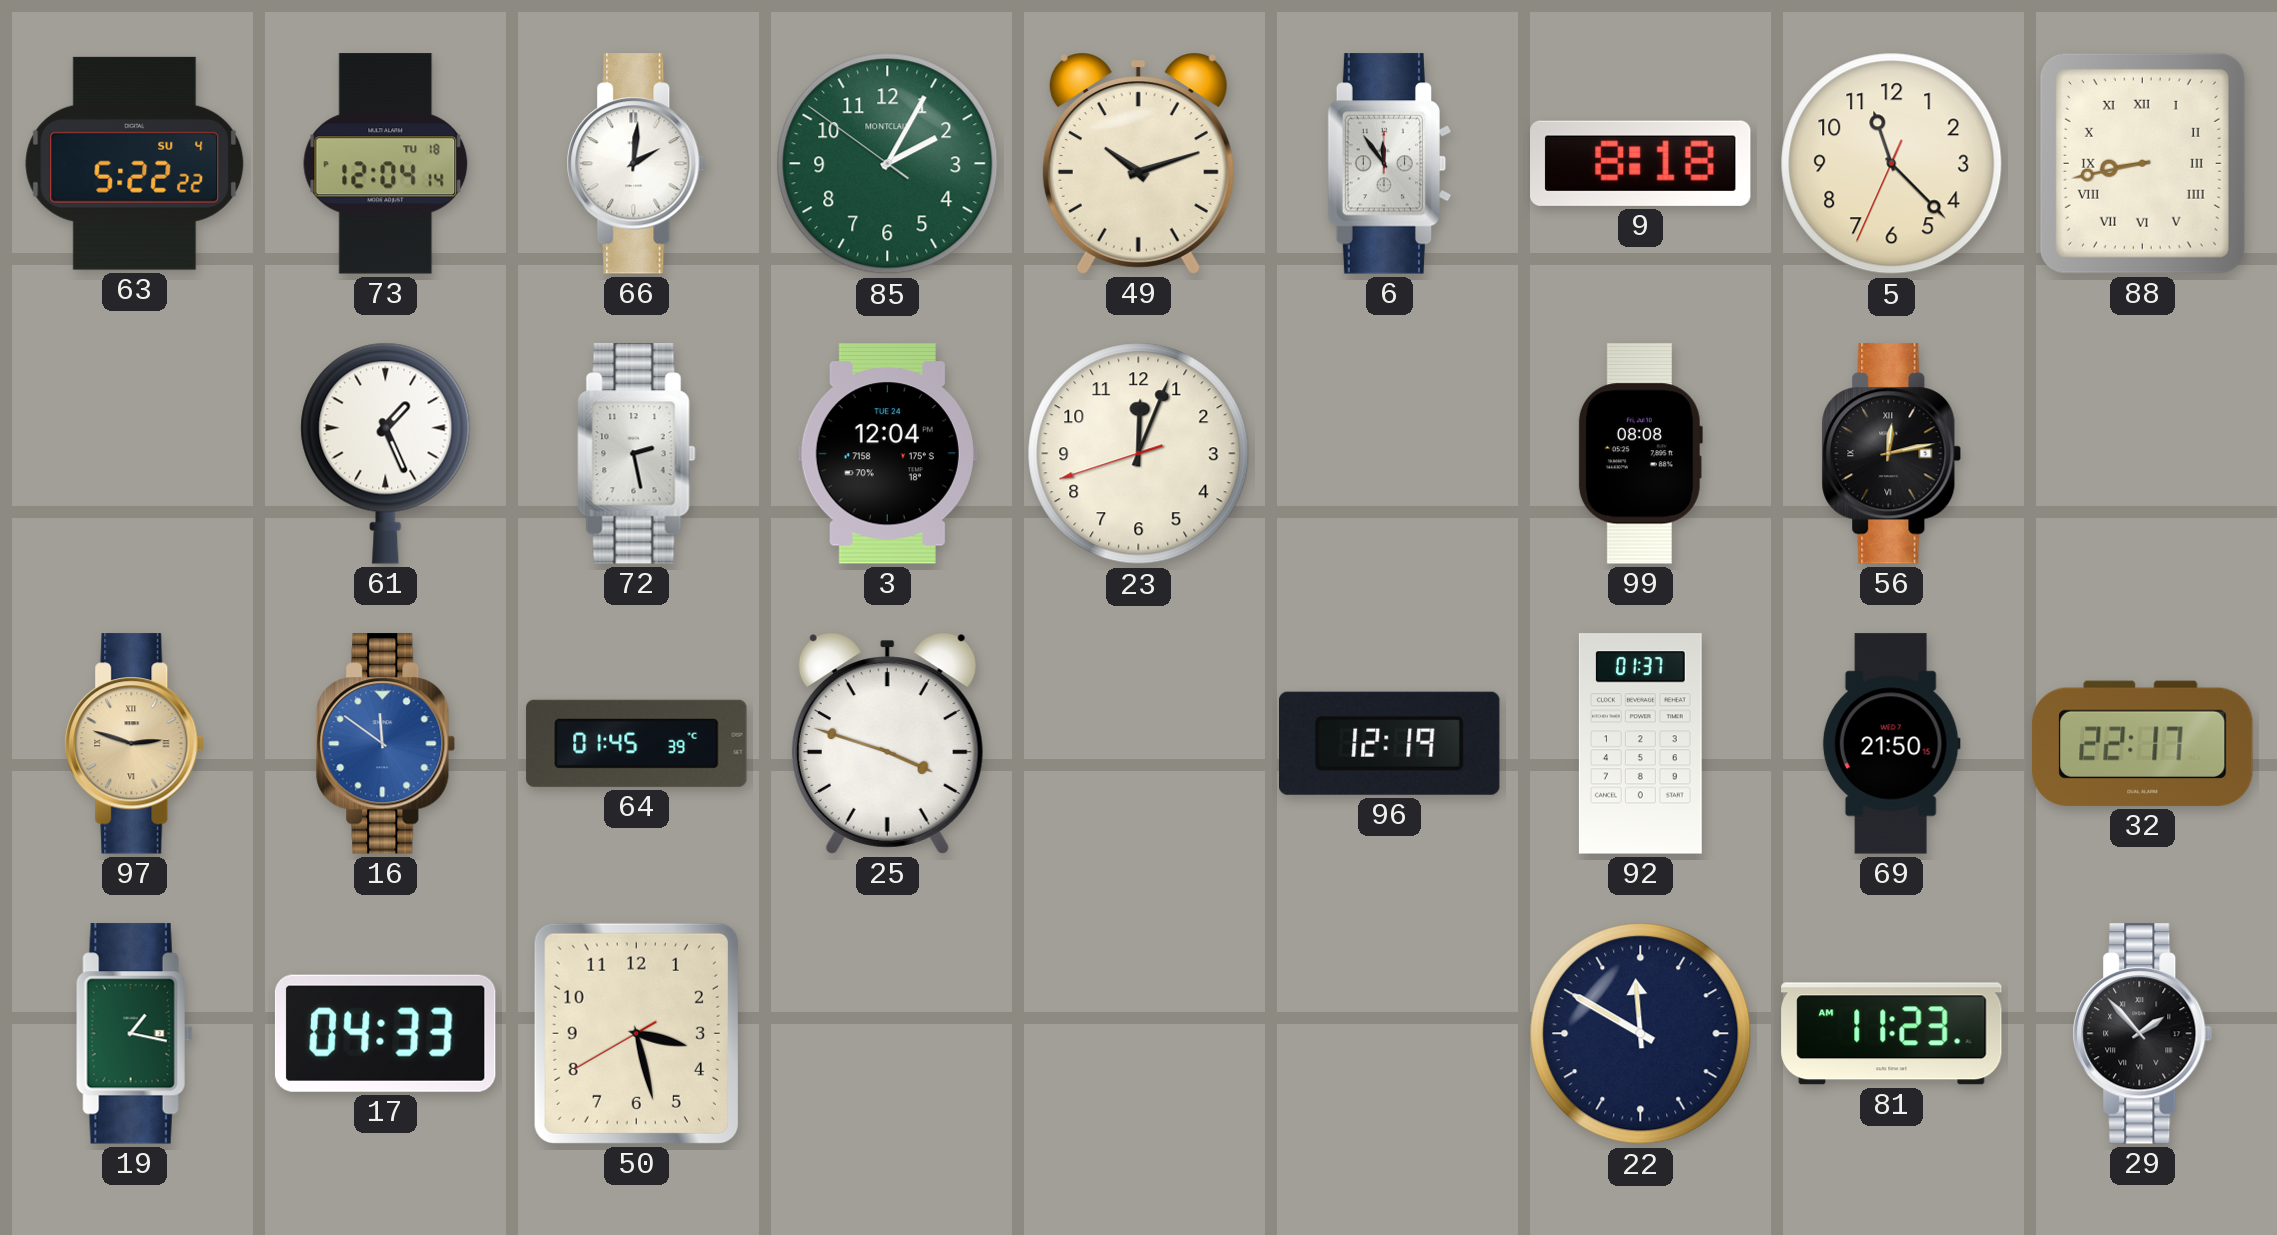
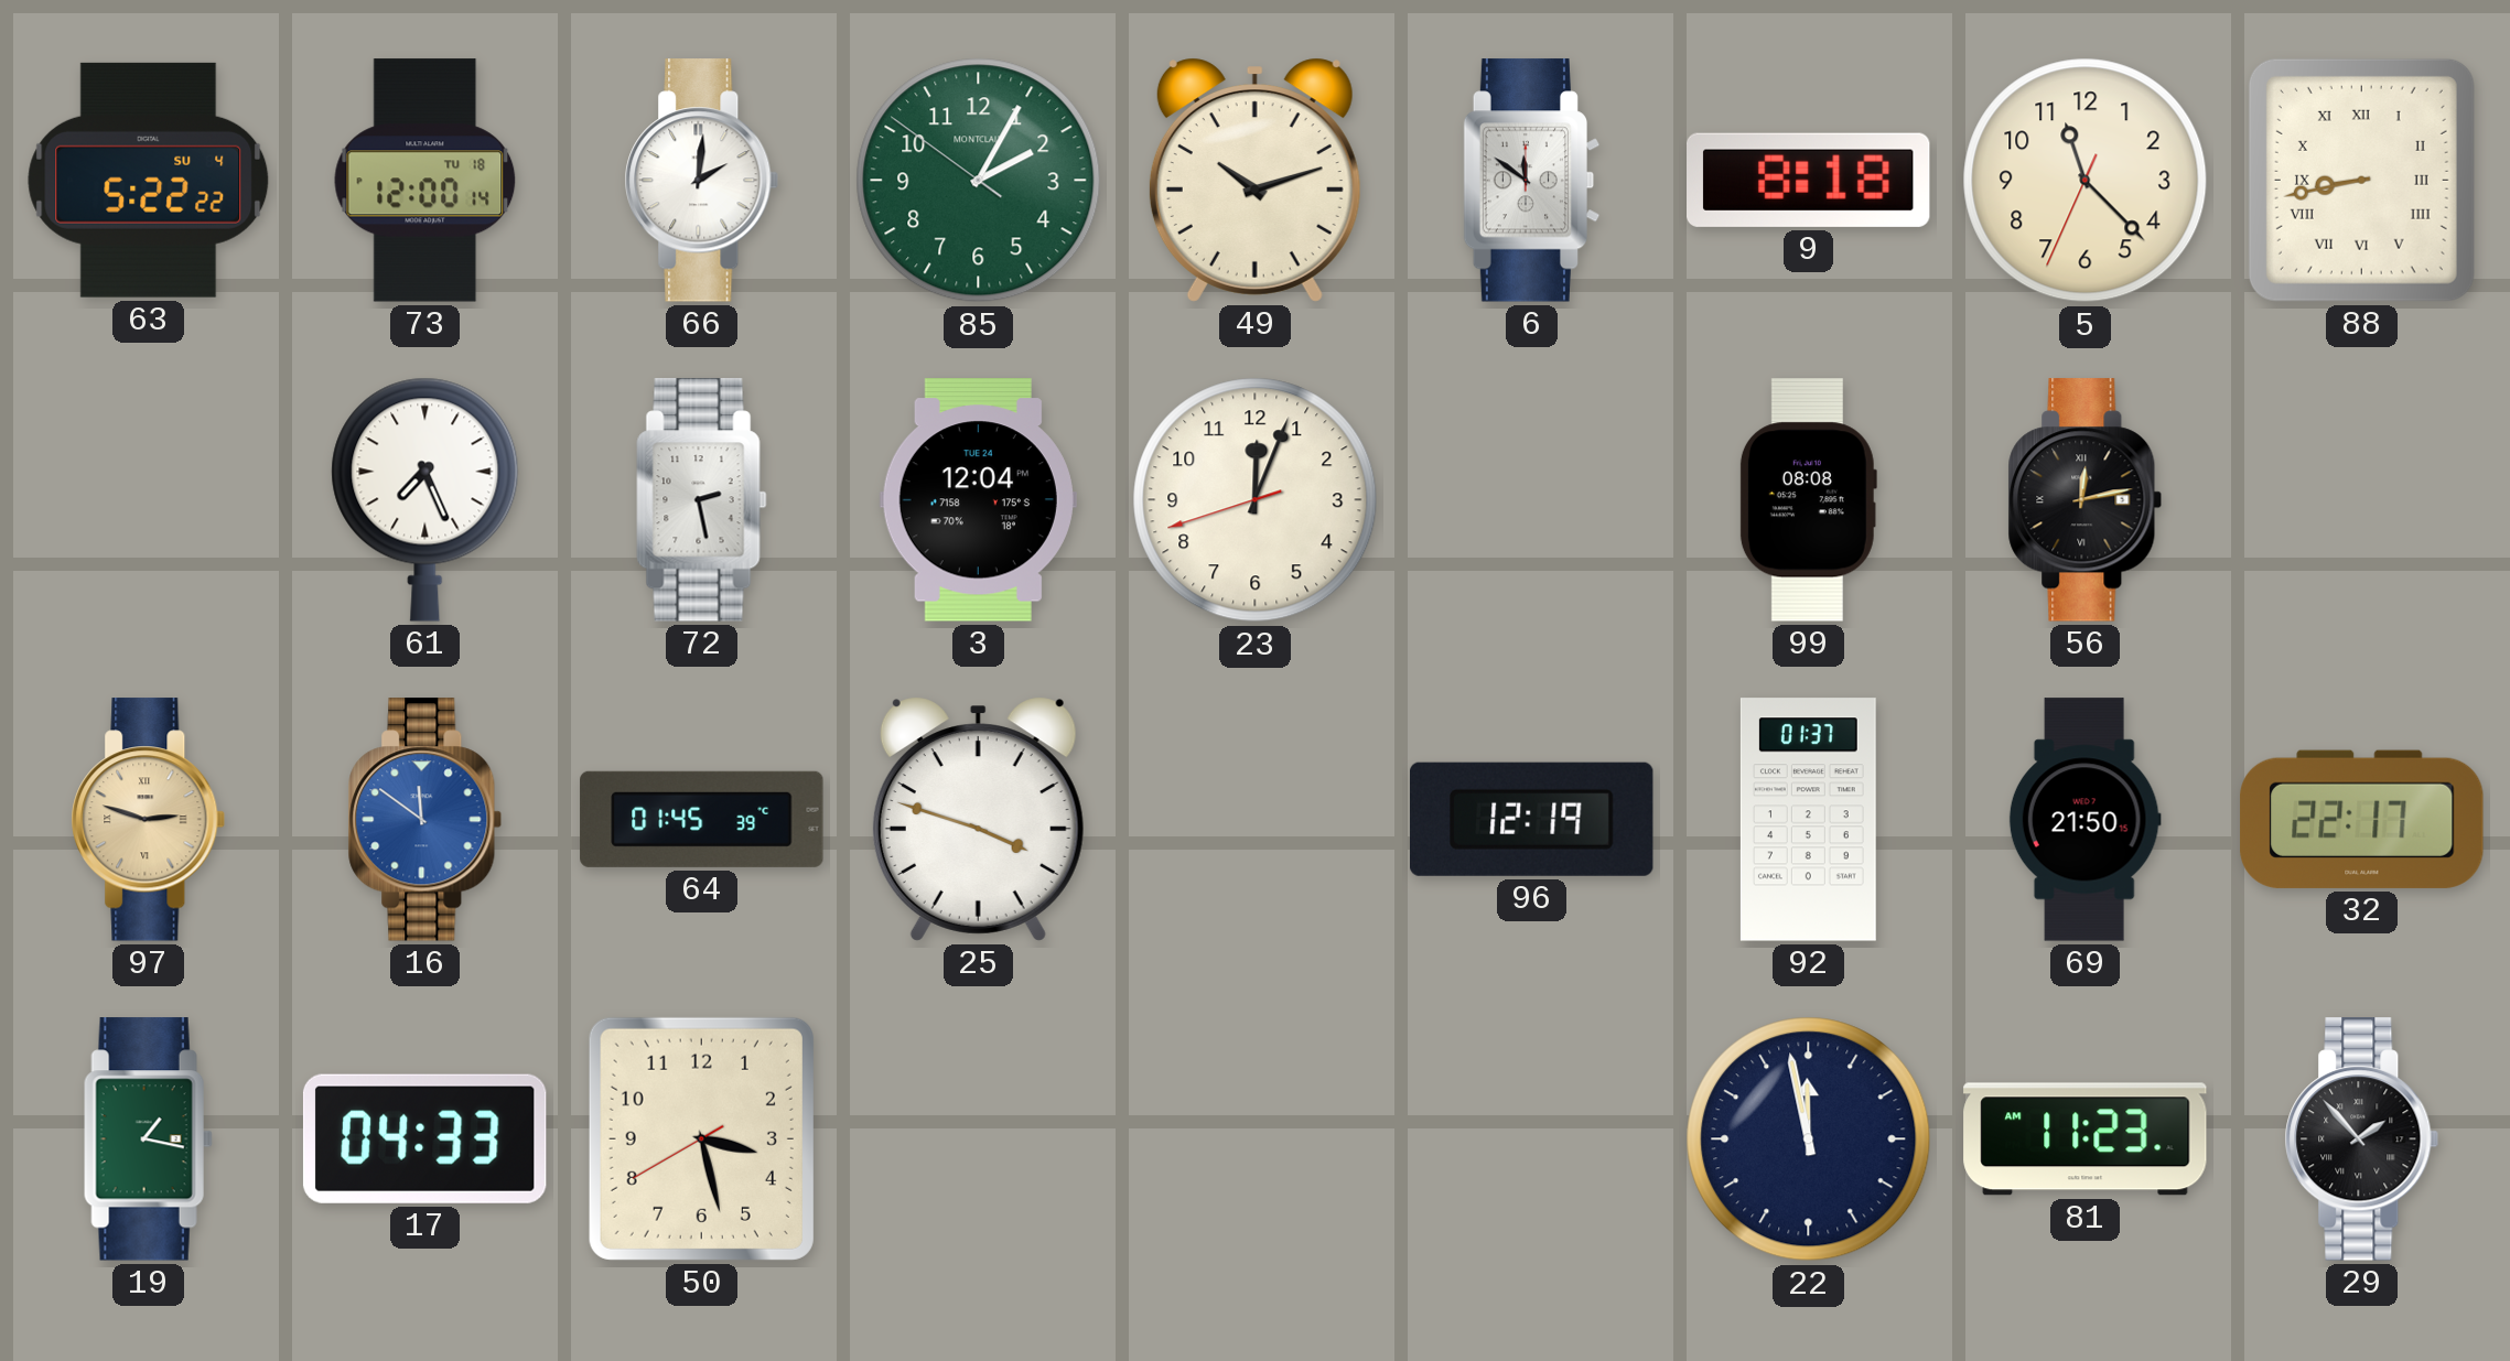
73: 12:04 -> 12:00 (425, 181)
6: 11:54 -> 11:51 (1532, 181)
61: 1:26 -> 7:26 (425, 499)
22: 11:50 -> 11:58 (1809, 1139)
